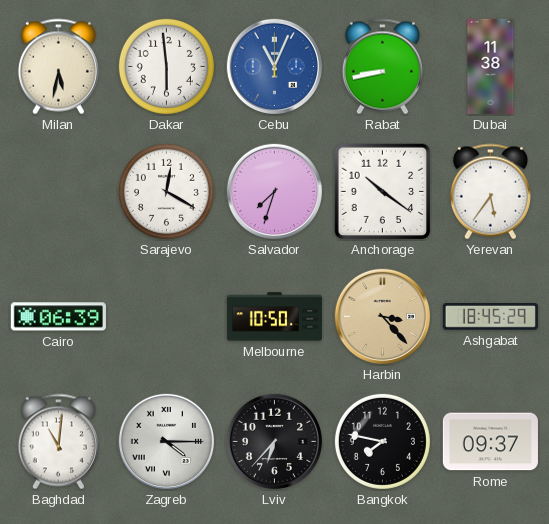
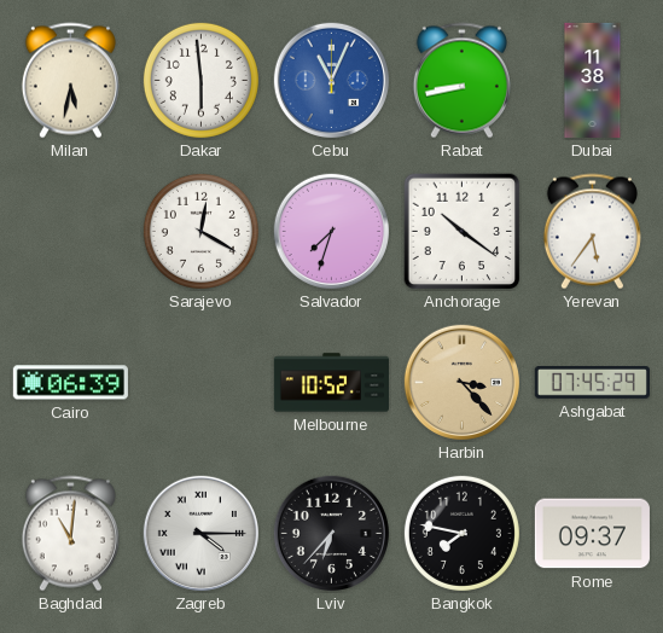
Melbourne: 10:50 -> 10:52 (331, 383)
Ashgabat: 18:45 -> 07:45 (592, 383)
